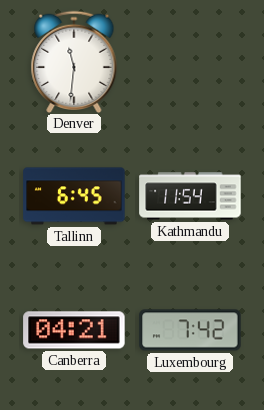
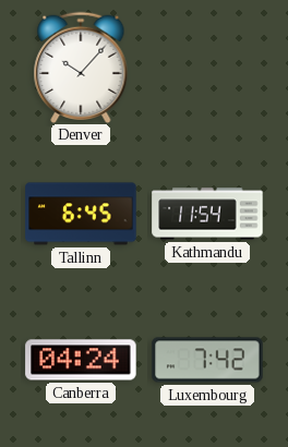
Denver: 11:31 -> 10:07 (81, 67)
Canberra: 04:21 -> 04:24 (81, 360)
